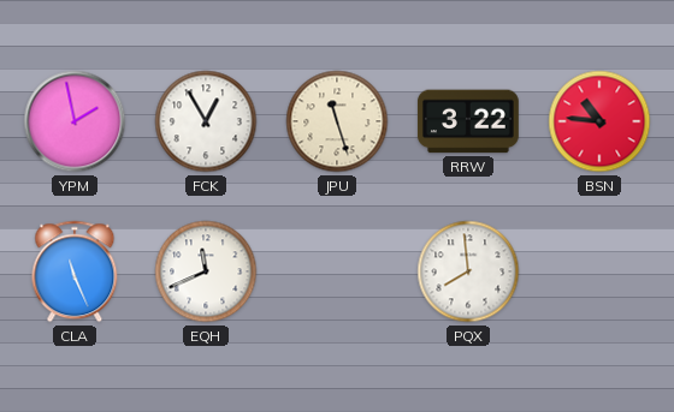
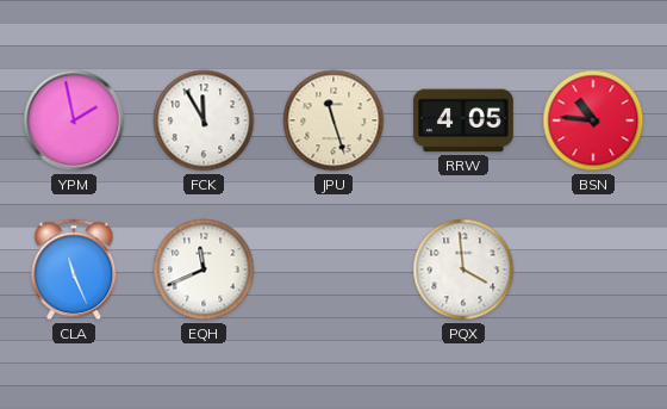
FCK: 12:55 -> 11:55 (204, 120)
RRW: 3:22 -> 4:05 (463, 120)
PQX: 7:59 -> 3:59 (463, 269)
